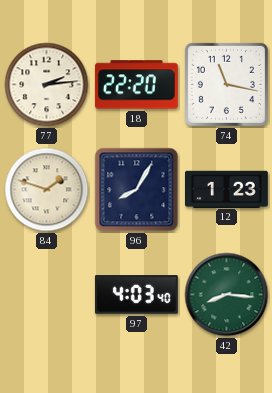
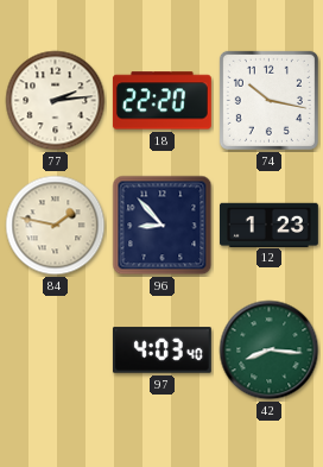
74: 11:17 -> 10:17 (268, 100)
84: 1:48 -> 1:47 (56, 226)
96: 8:05 -> 8:53 (163, 226)
